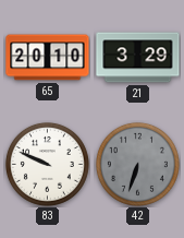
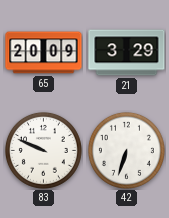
65: 20:10 -> 20:09 (44, 53)
42 dial: grey -> white (126, 150)
